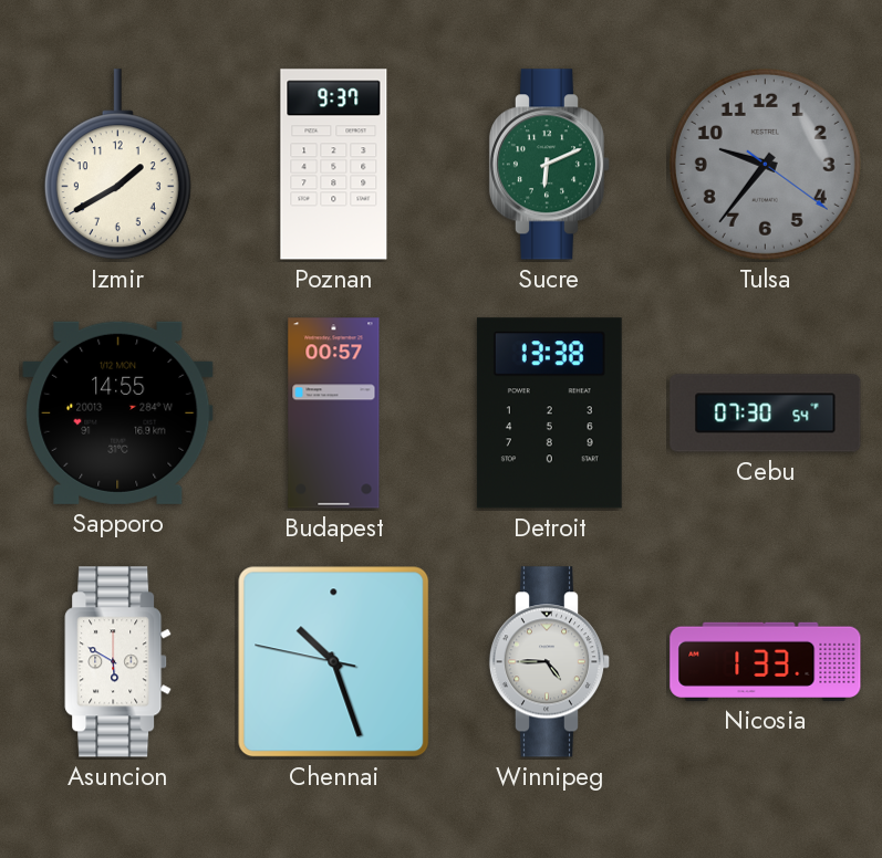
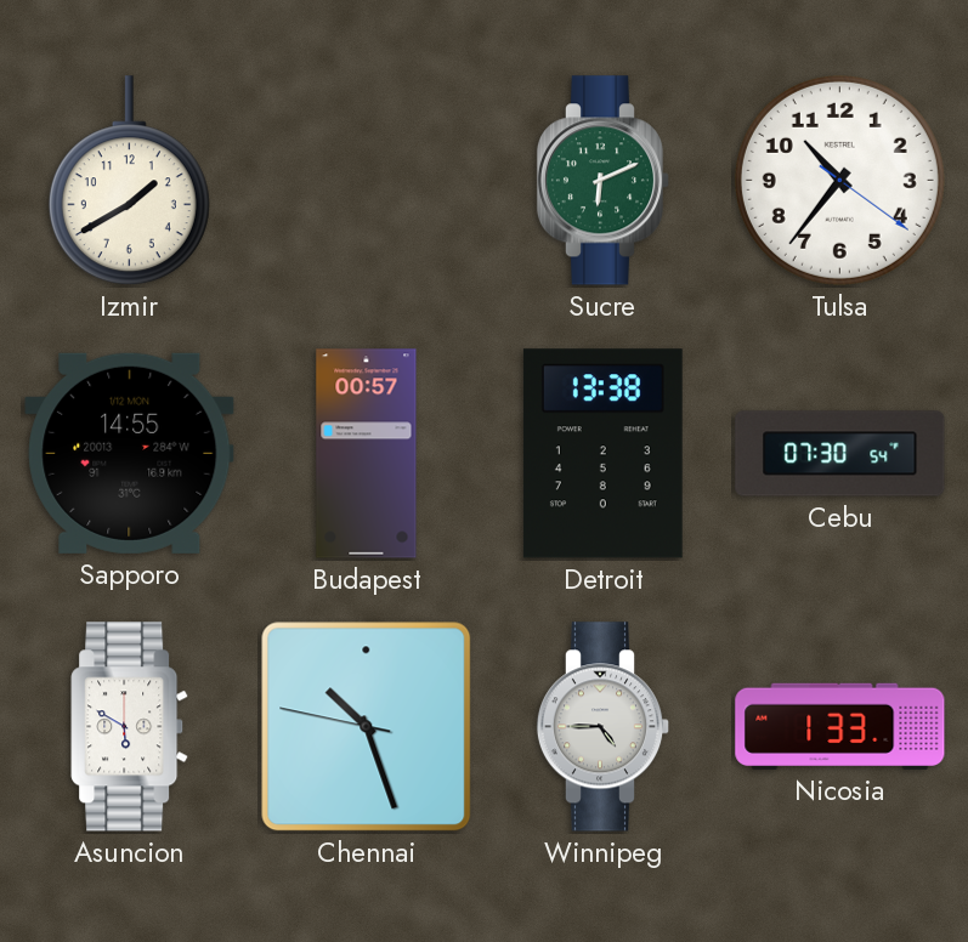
Poznan: 9:37 -> none (334, 165)
Tulsa: 9:36 -> 10:36 (839, 180)
Tulsa dial: grey -> white (839, 180)
